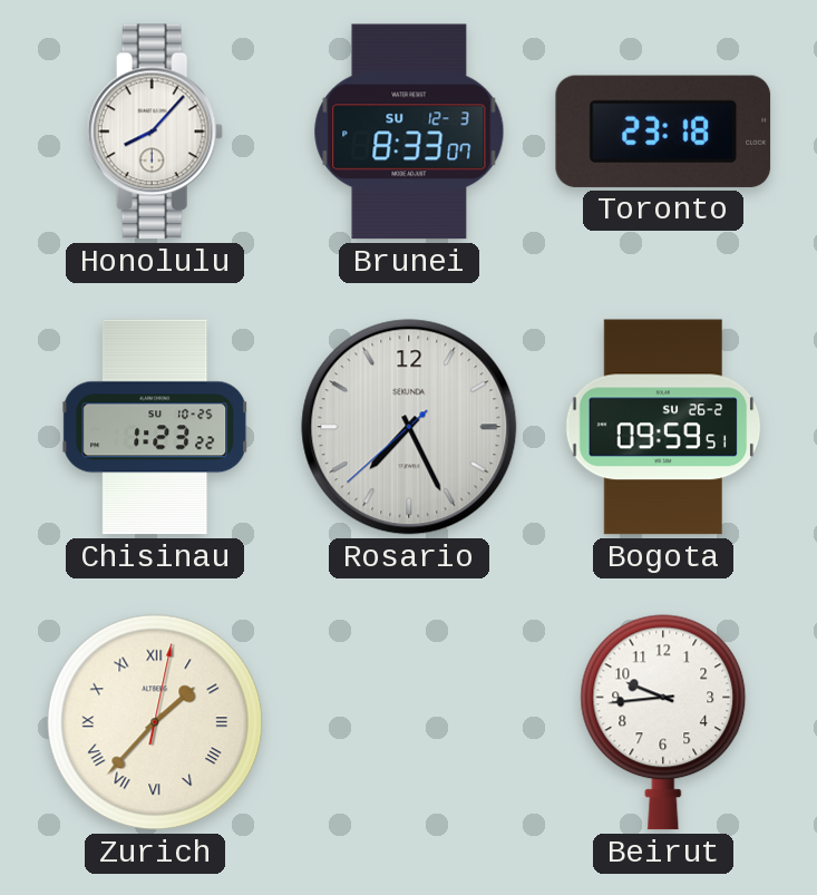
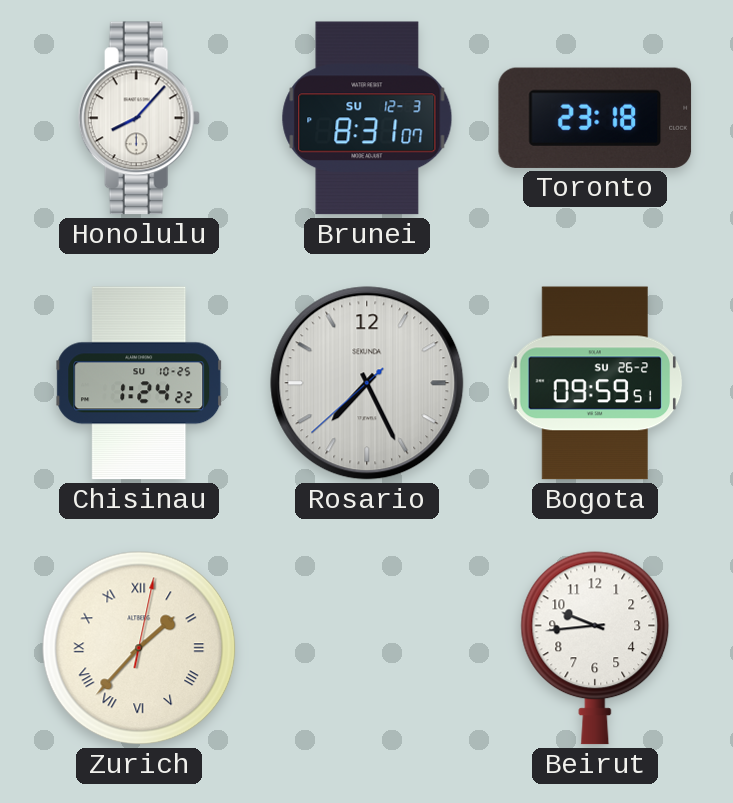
Brunei: 8:33 -> 8:31 (367, 118)
Chisinau: 1:23 -> 1:24 (139, 383)
